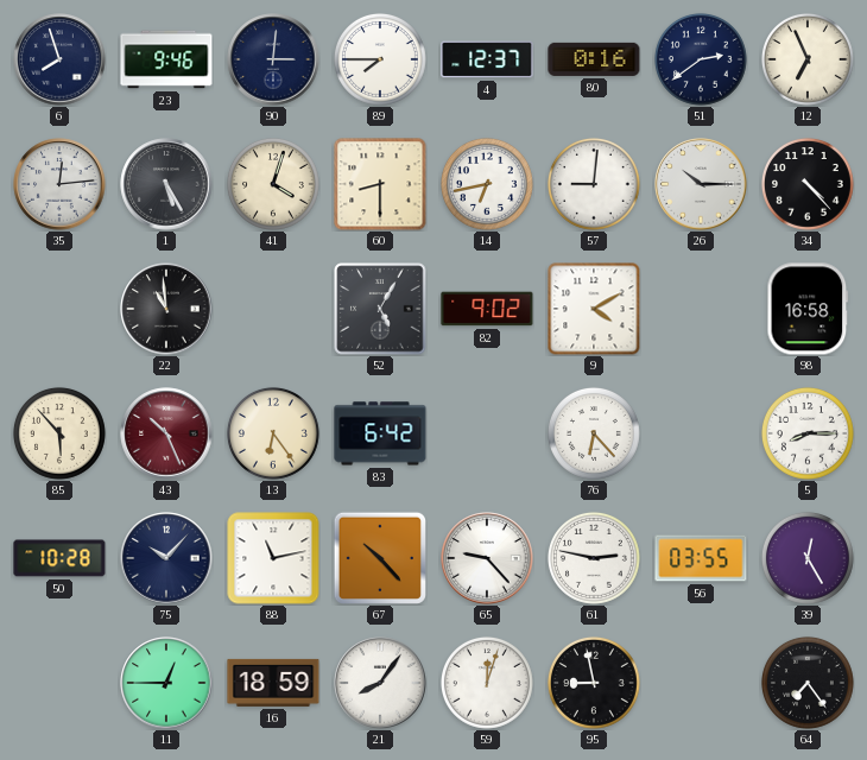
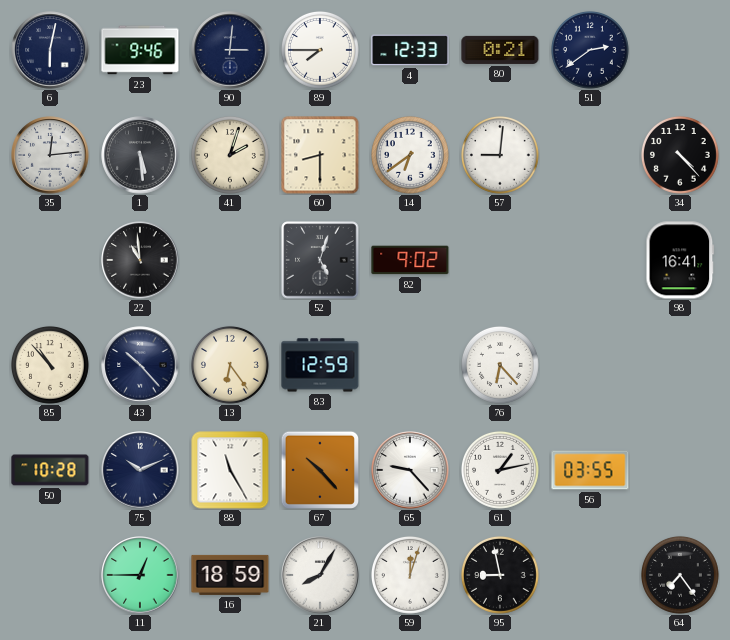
6: 7:57 -> 6:02 (50, 50)
4: 12:37 -> 12:33 (410, 50)
80: 0:16 -> 0:21 (500, 50)
12: 6:56 -> none (808, 59)
1: 5:25 -> 5:29 (140, 155)
41: 4:03 -> 2:03 (230, 155)
14: 6:43 -> 6:39 (410, 155)
26: 10:15 -> none (701, 184)
52: 5:05 -> 5:03 (320, 260)
9: 4:10 -> none (594, 309)
98: 16:58 -> 16:41 (680, 260)
85: 5:53 -> 10:53 (50, 365)
43: 10:26 -> 10:23 (140, 365)
43 dial: burgundy -> navy (140, 365)
83: 6:42 -> 12:59 (320, 365)
5: 8:15 -> none (808, 433)
75: 10:07 -> 10:11 (140, 470)
88: 11:13 -> 11:25 (230, 470)
61: 2:47 -> 1:13 (500, 470)
39: 12:25 -> none (808, 558)
21: 8:06 -> 8:05 (320, 575)
